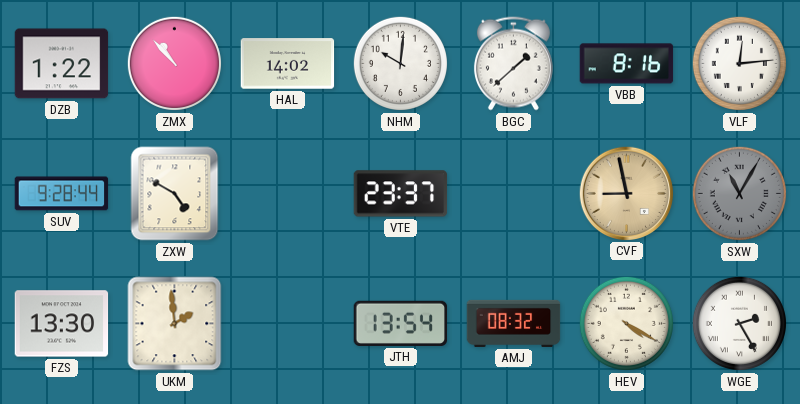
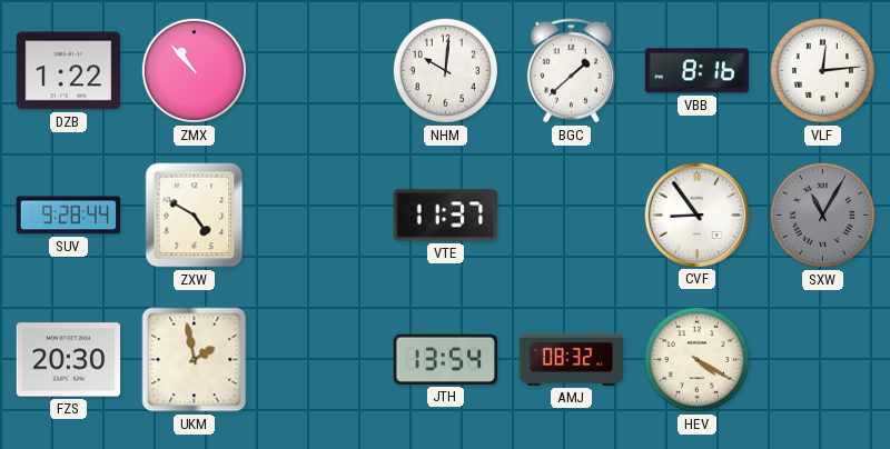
HAL: 14:02 -> none (288, 64)
VTE: 23:37 -> 11:37 (446, 216)
CVF: 8:58 -> 8:54 (696, 214)
CVF dial: champagne -> white (696, 214)
FZS: 13:30 -> 20:30 (69, 360)
UKM: 1:59 -> 1:58 (195, 360)
WGE: 2:25 -> none (739, 323)
